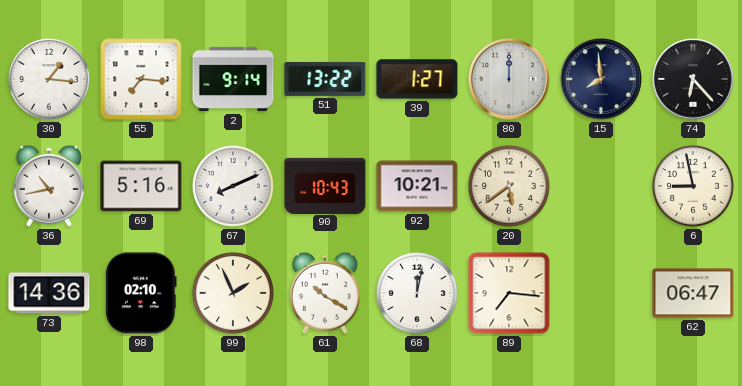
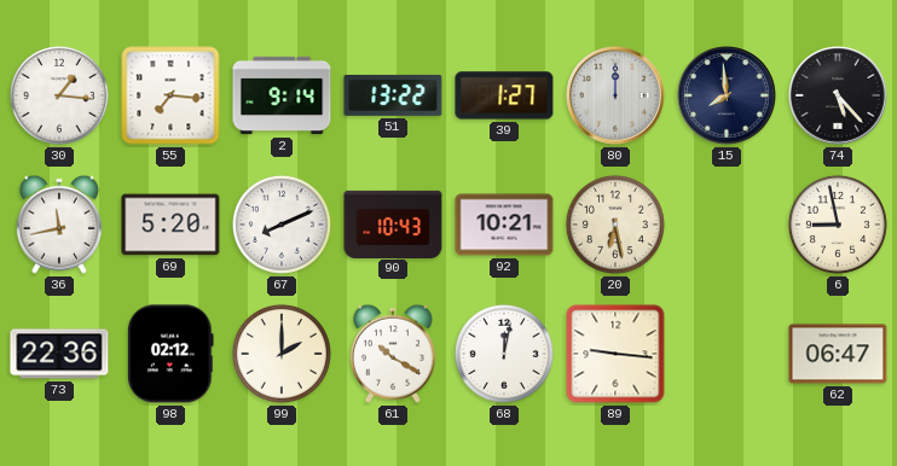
74: 6:23 -> 5:23 (838, 95)
36: 10:43 -> 11:43 (59, 225)
69: 5:16 -> 5:20 (170, 225)
20: 5:39 -> 6:28 (615, 225)
73: 14:36 -> 22:36 (59, 354)
98: 02:10 -> 02:12 (170, 354)
99: 1:56 -> 2:00 (282, 354)
89: 7:16 -> 9:16 (615, 354)
